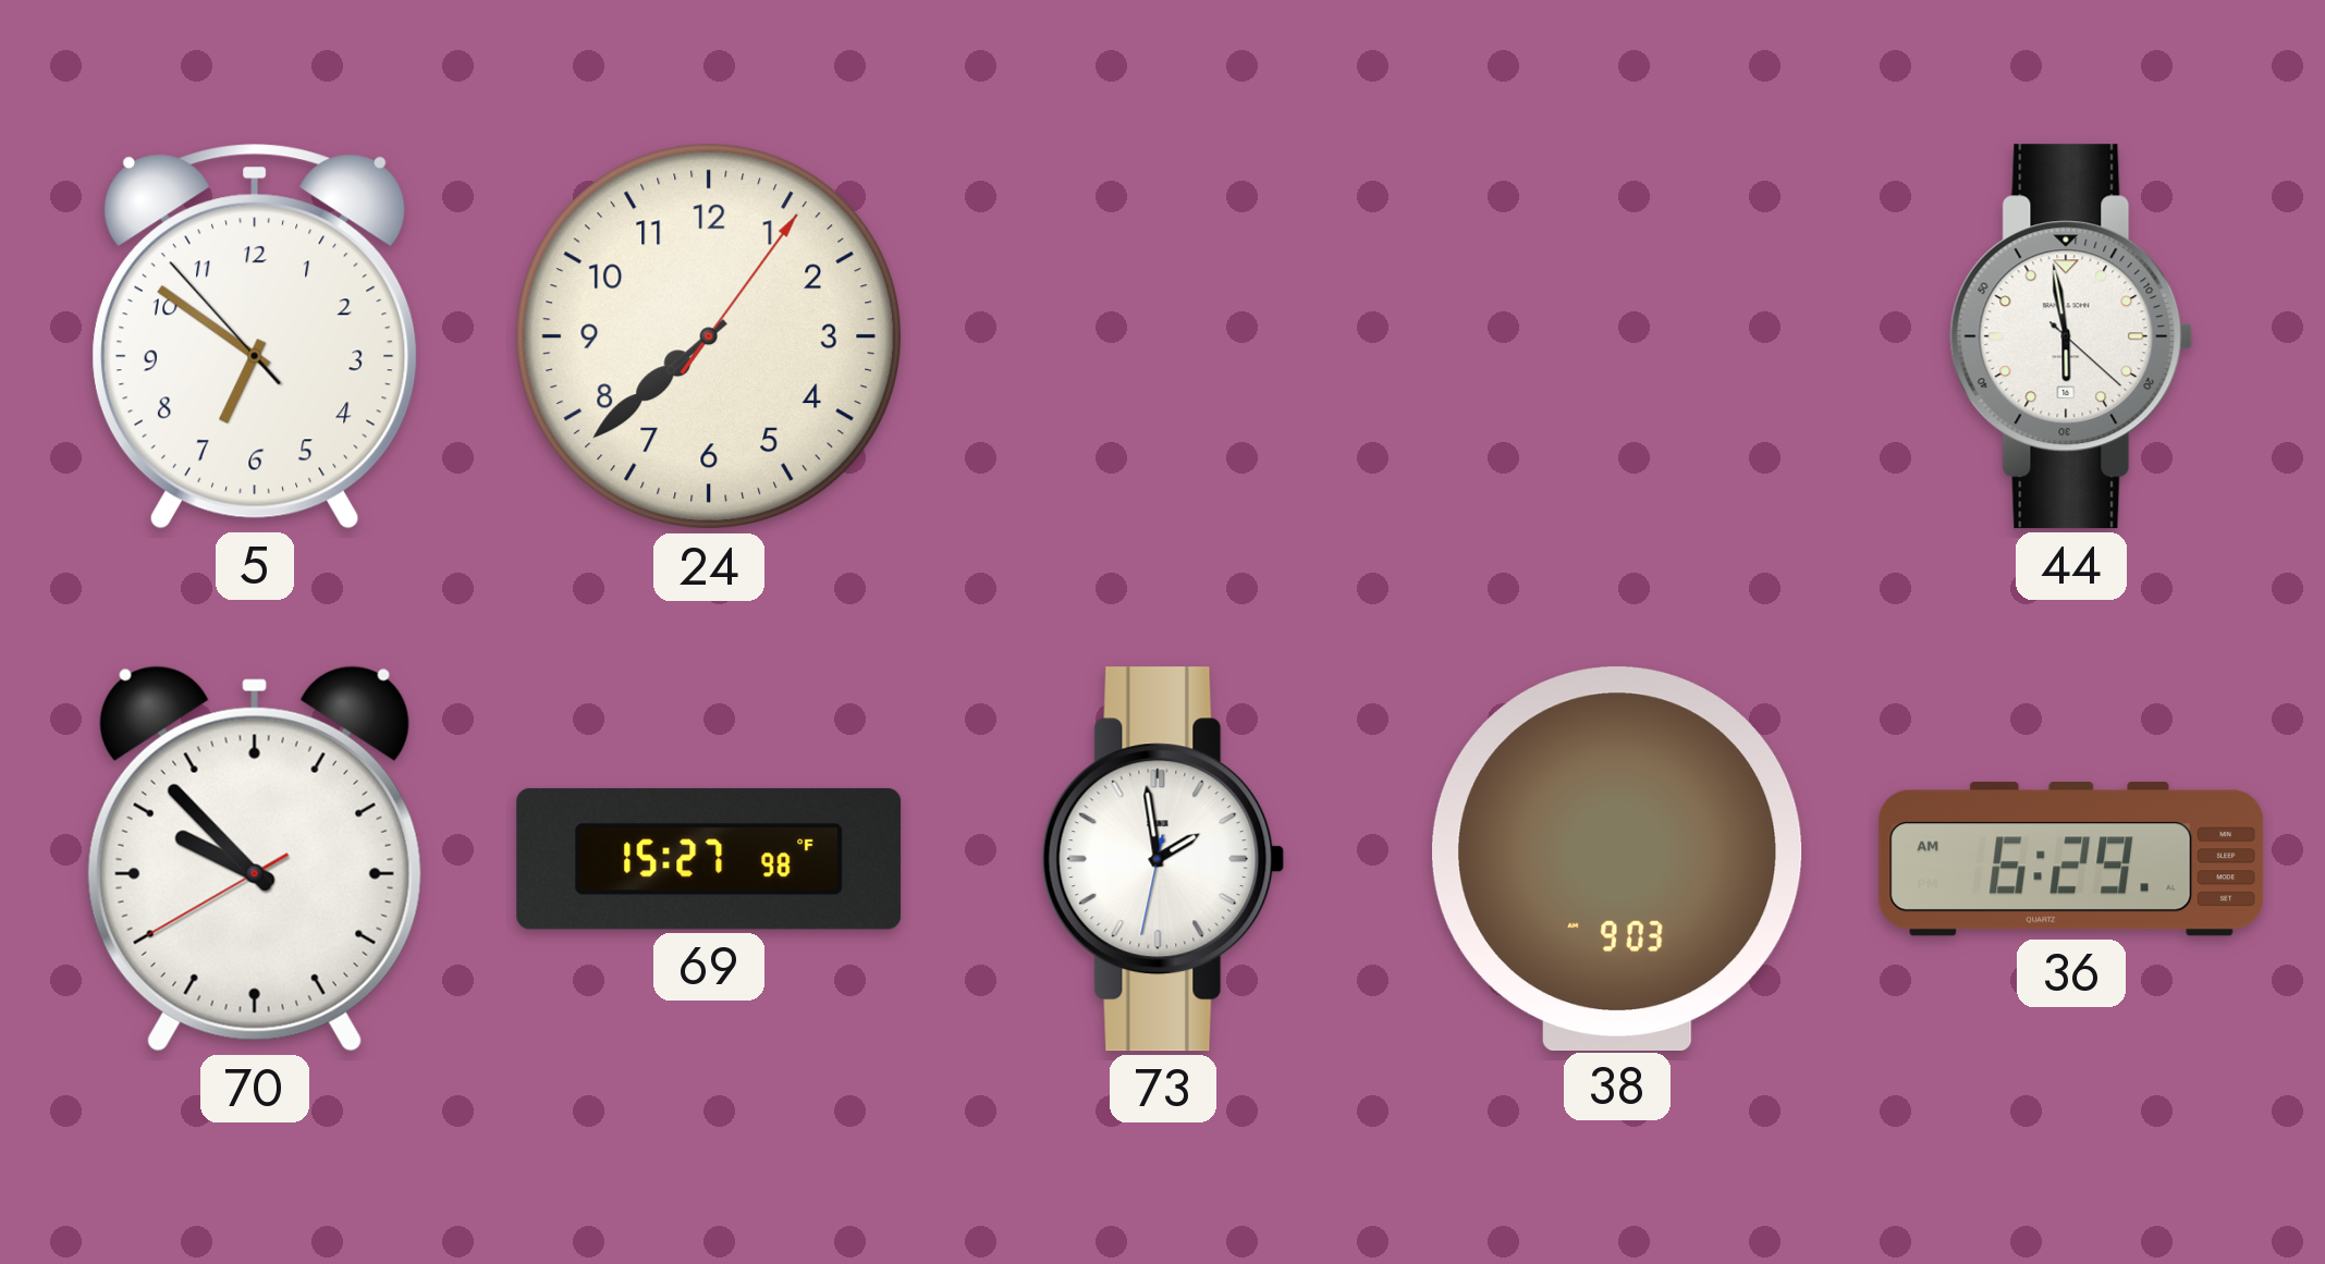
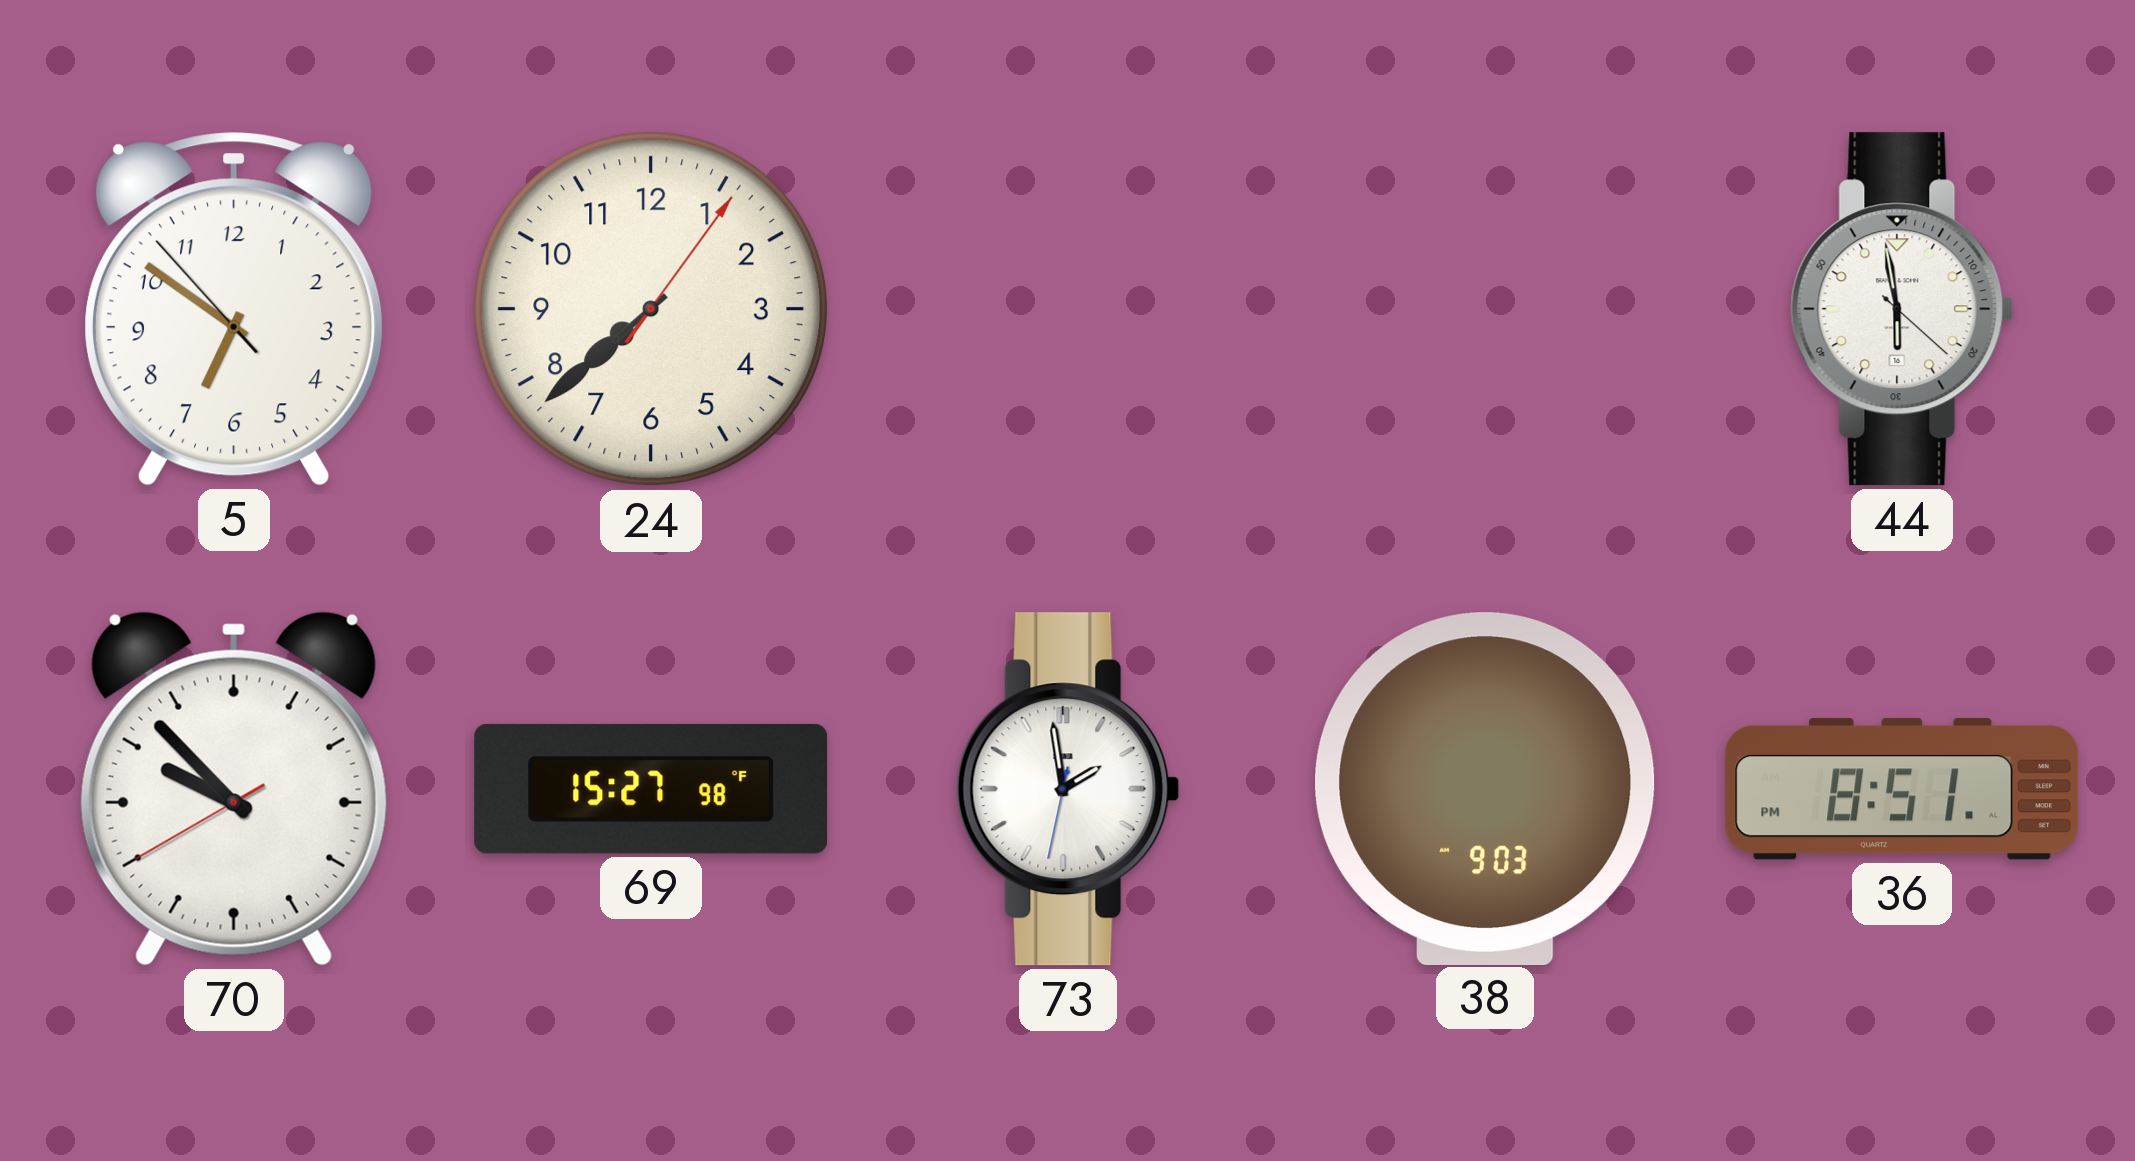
36: 6:29 -> 8:51 (1902, 789)
